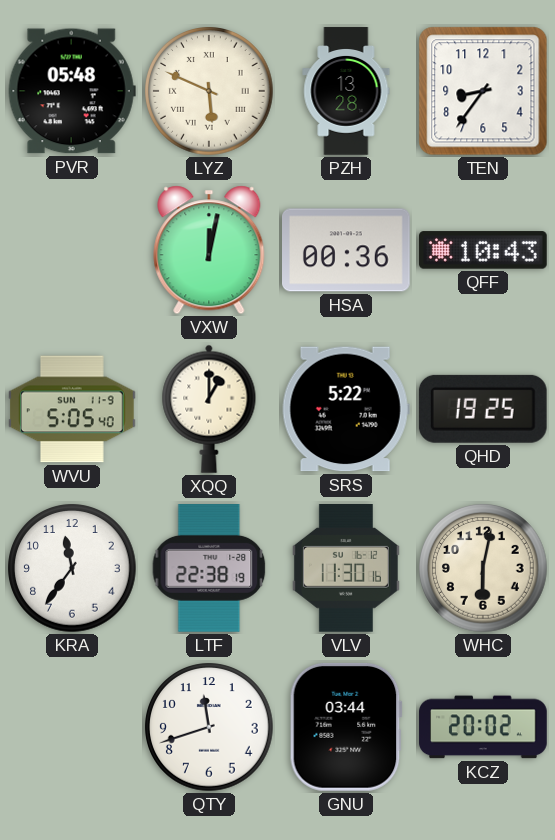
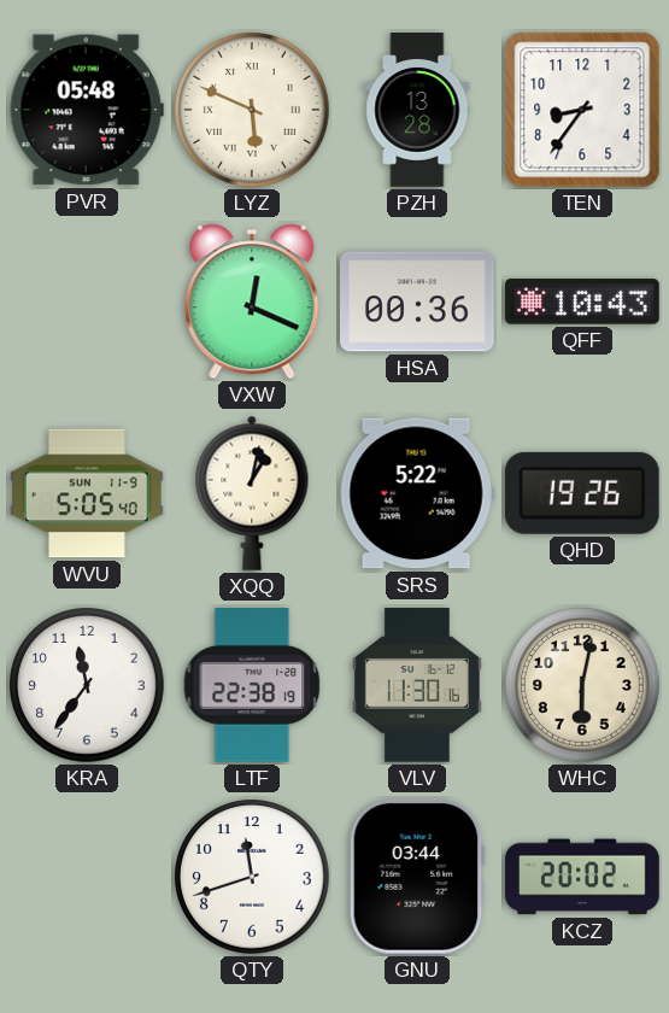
VXW: 12:02 -> 12:19 (252, 301)
XQQ: 1:00 -> 1:02 (252, 493)
QHD: 19:25 -> 19:26 (582, 493)
